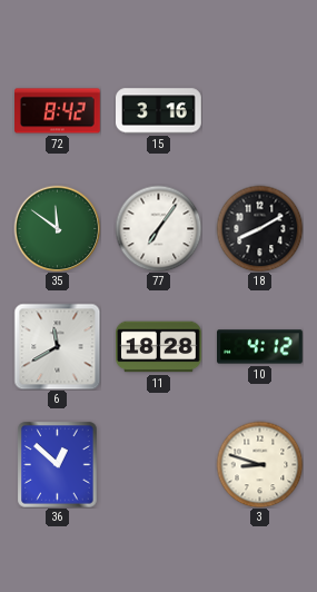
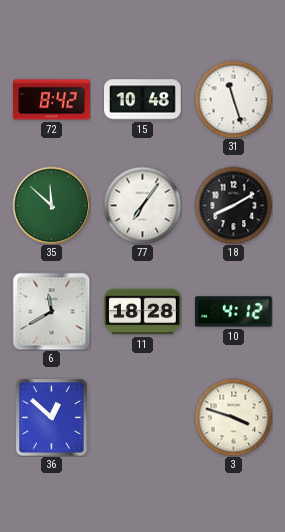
15: 3:16 -> 10:48 (143, 100)
31: none -> 11:27 (233, 99)
35: 11:51 -> 11:52 (51, 205)
3: 8:48 -> 3:48 (233, 417)
